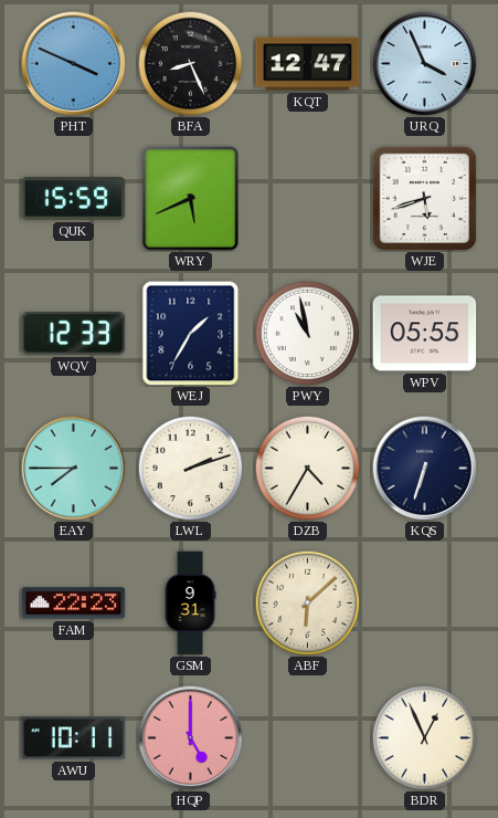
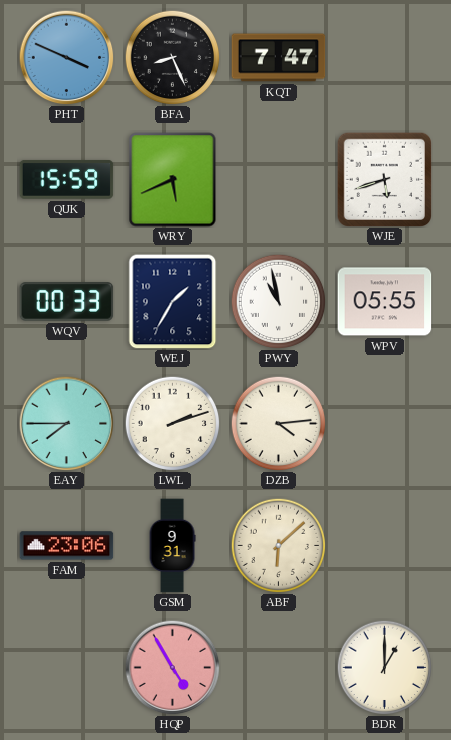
KQT: 12:47 -> 7:47 (279, 58)
URQ: 3:56 -> none (424, 63)
WQV: 12:33 -> 00:33 (67, 302)
DZB: 4:35 -> 4:14 (278, 423)
KQS: 6:33 -> none (424, 468)
FAM: 22:23 -> 23:06 (67, 546)
AWU: 10:11 -> none (74, 738)
HQP: 5:00 -> 4:55 (172, 667)
BDR: 12:56 -> 1:00 (384, 667)
